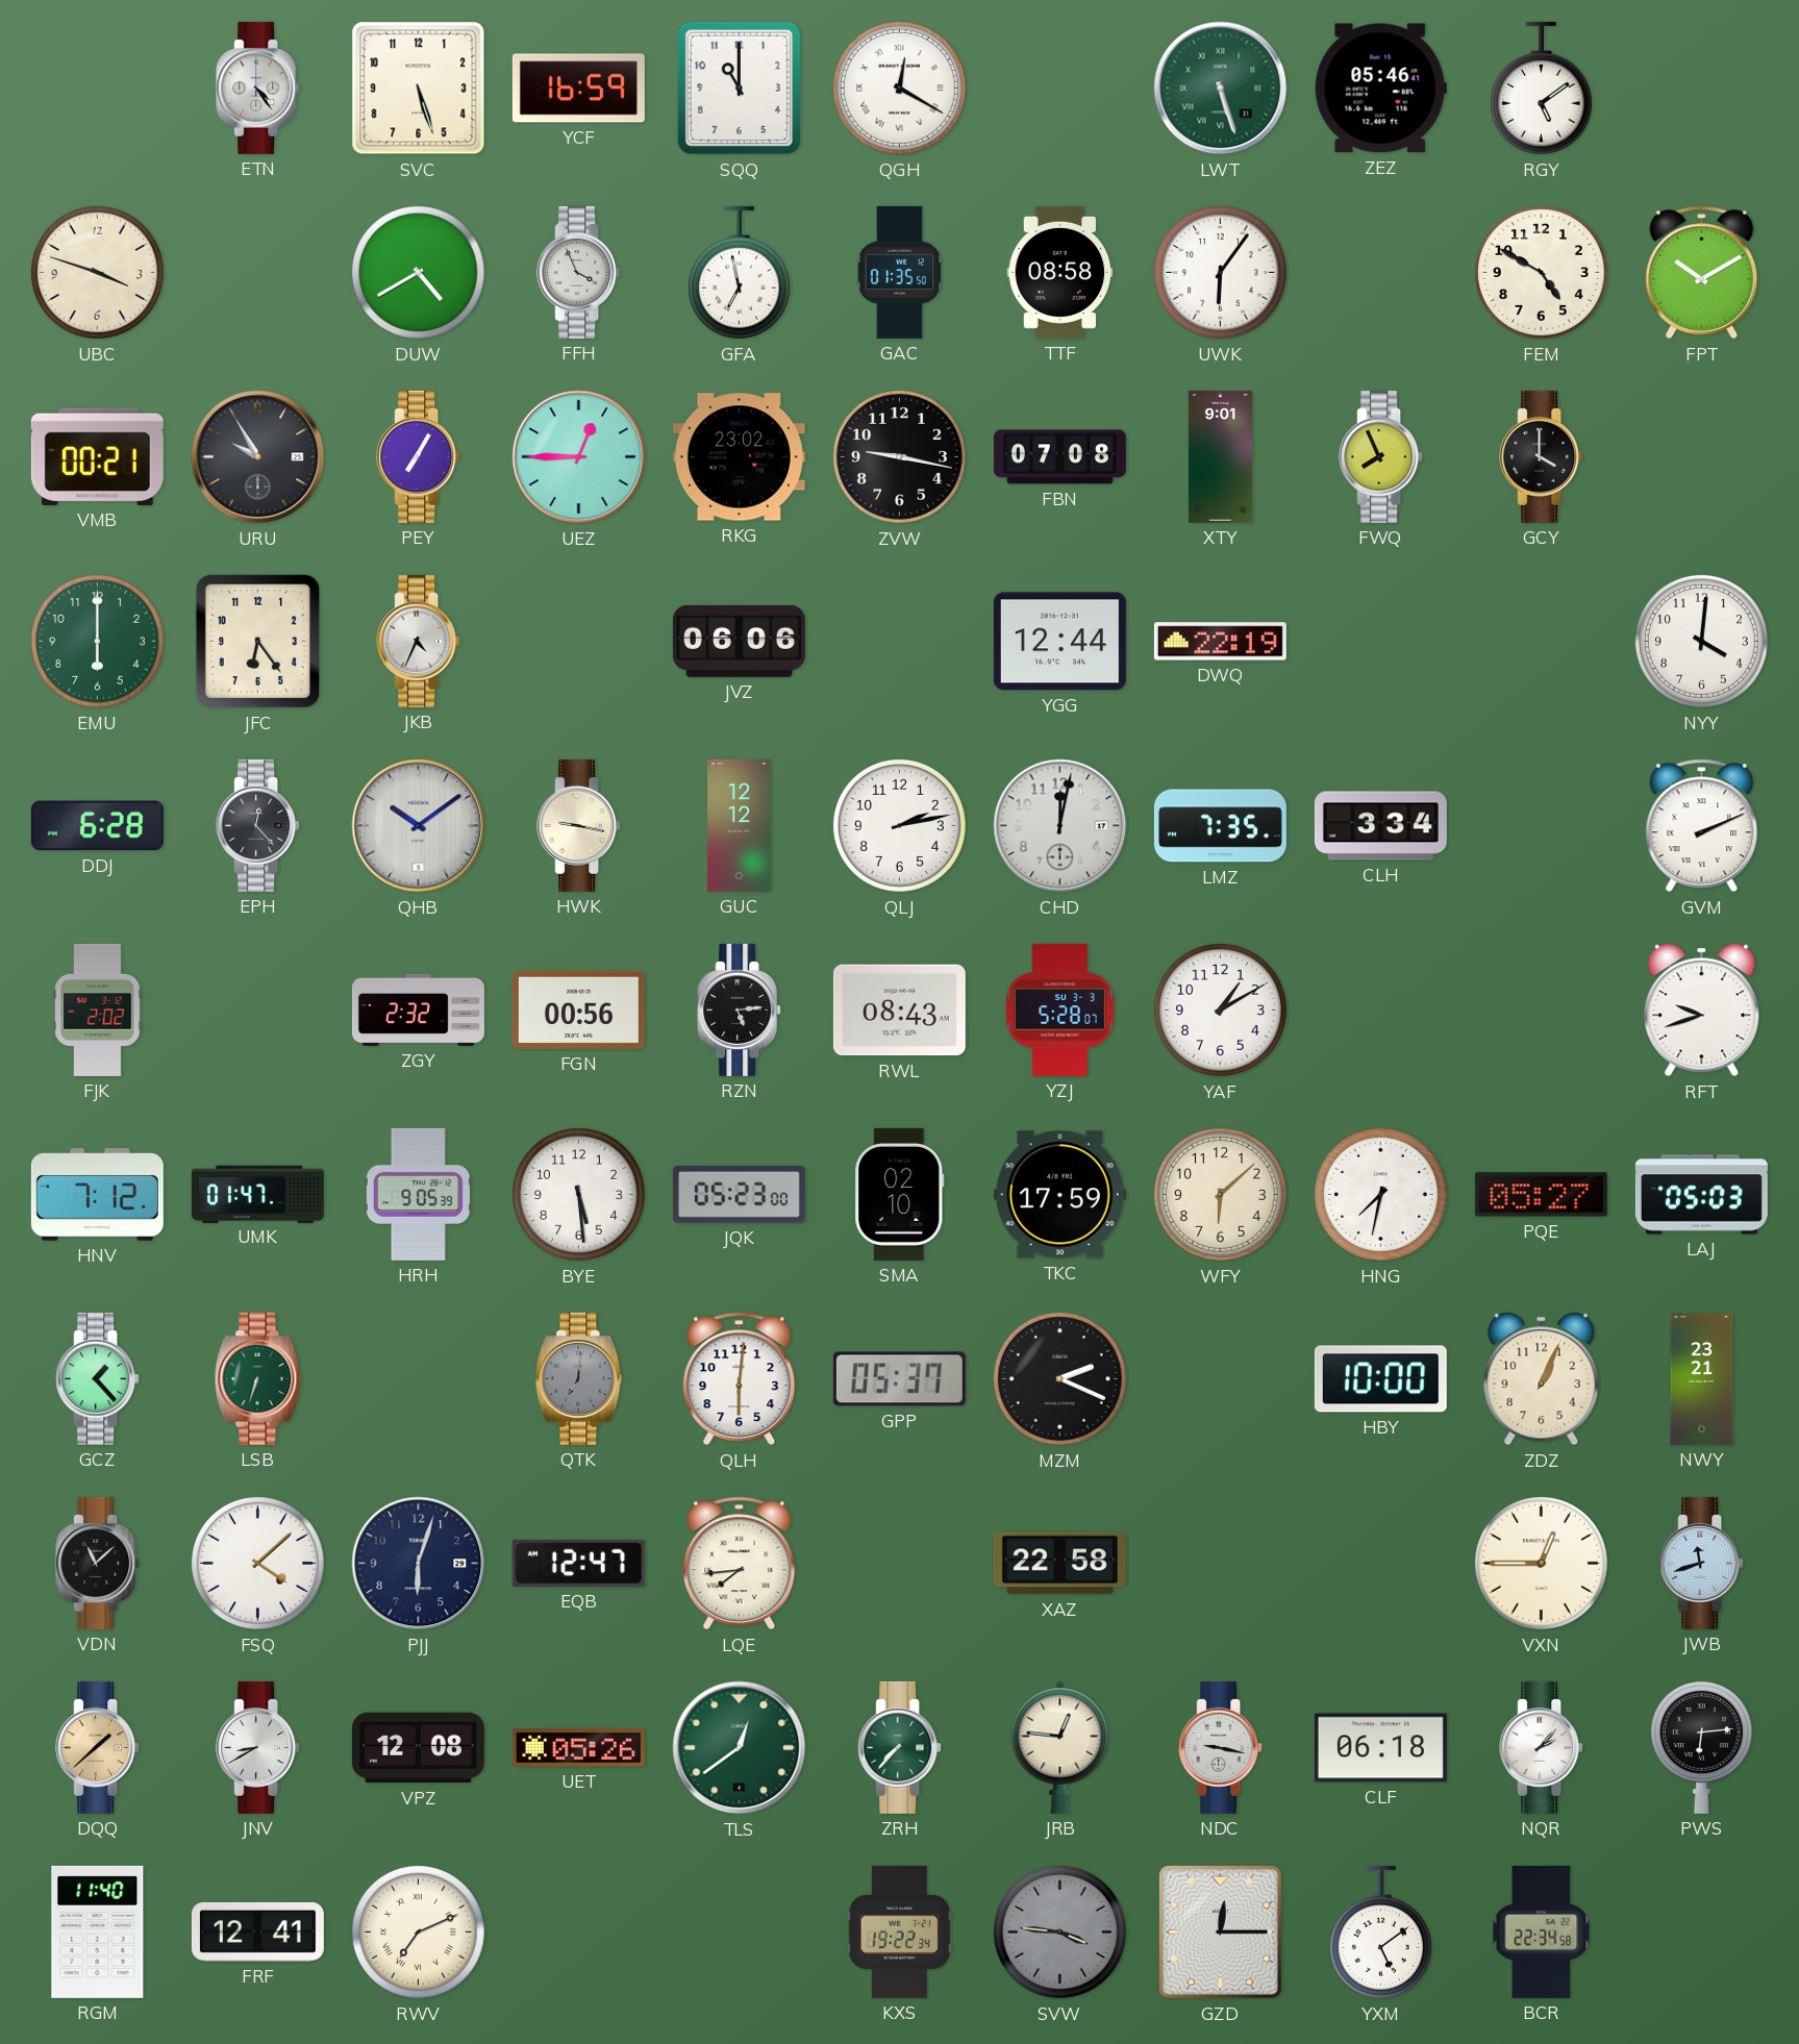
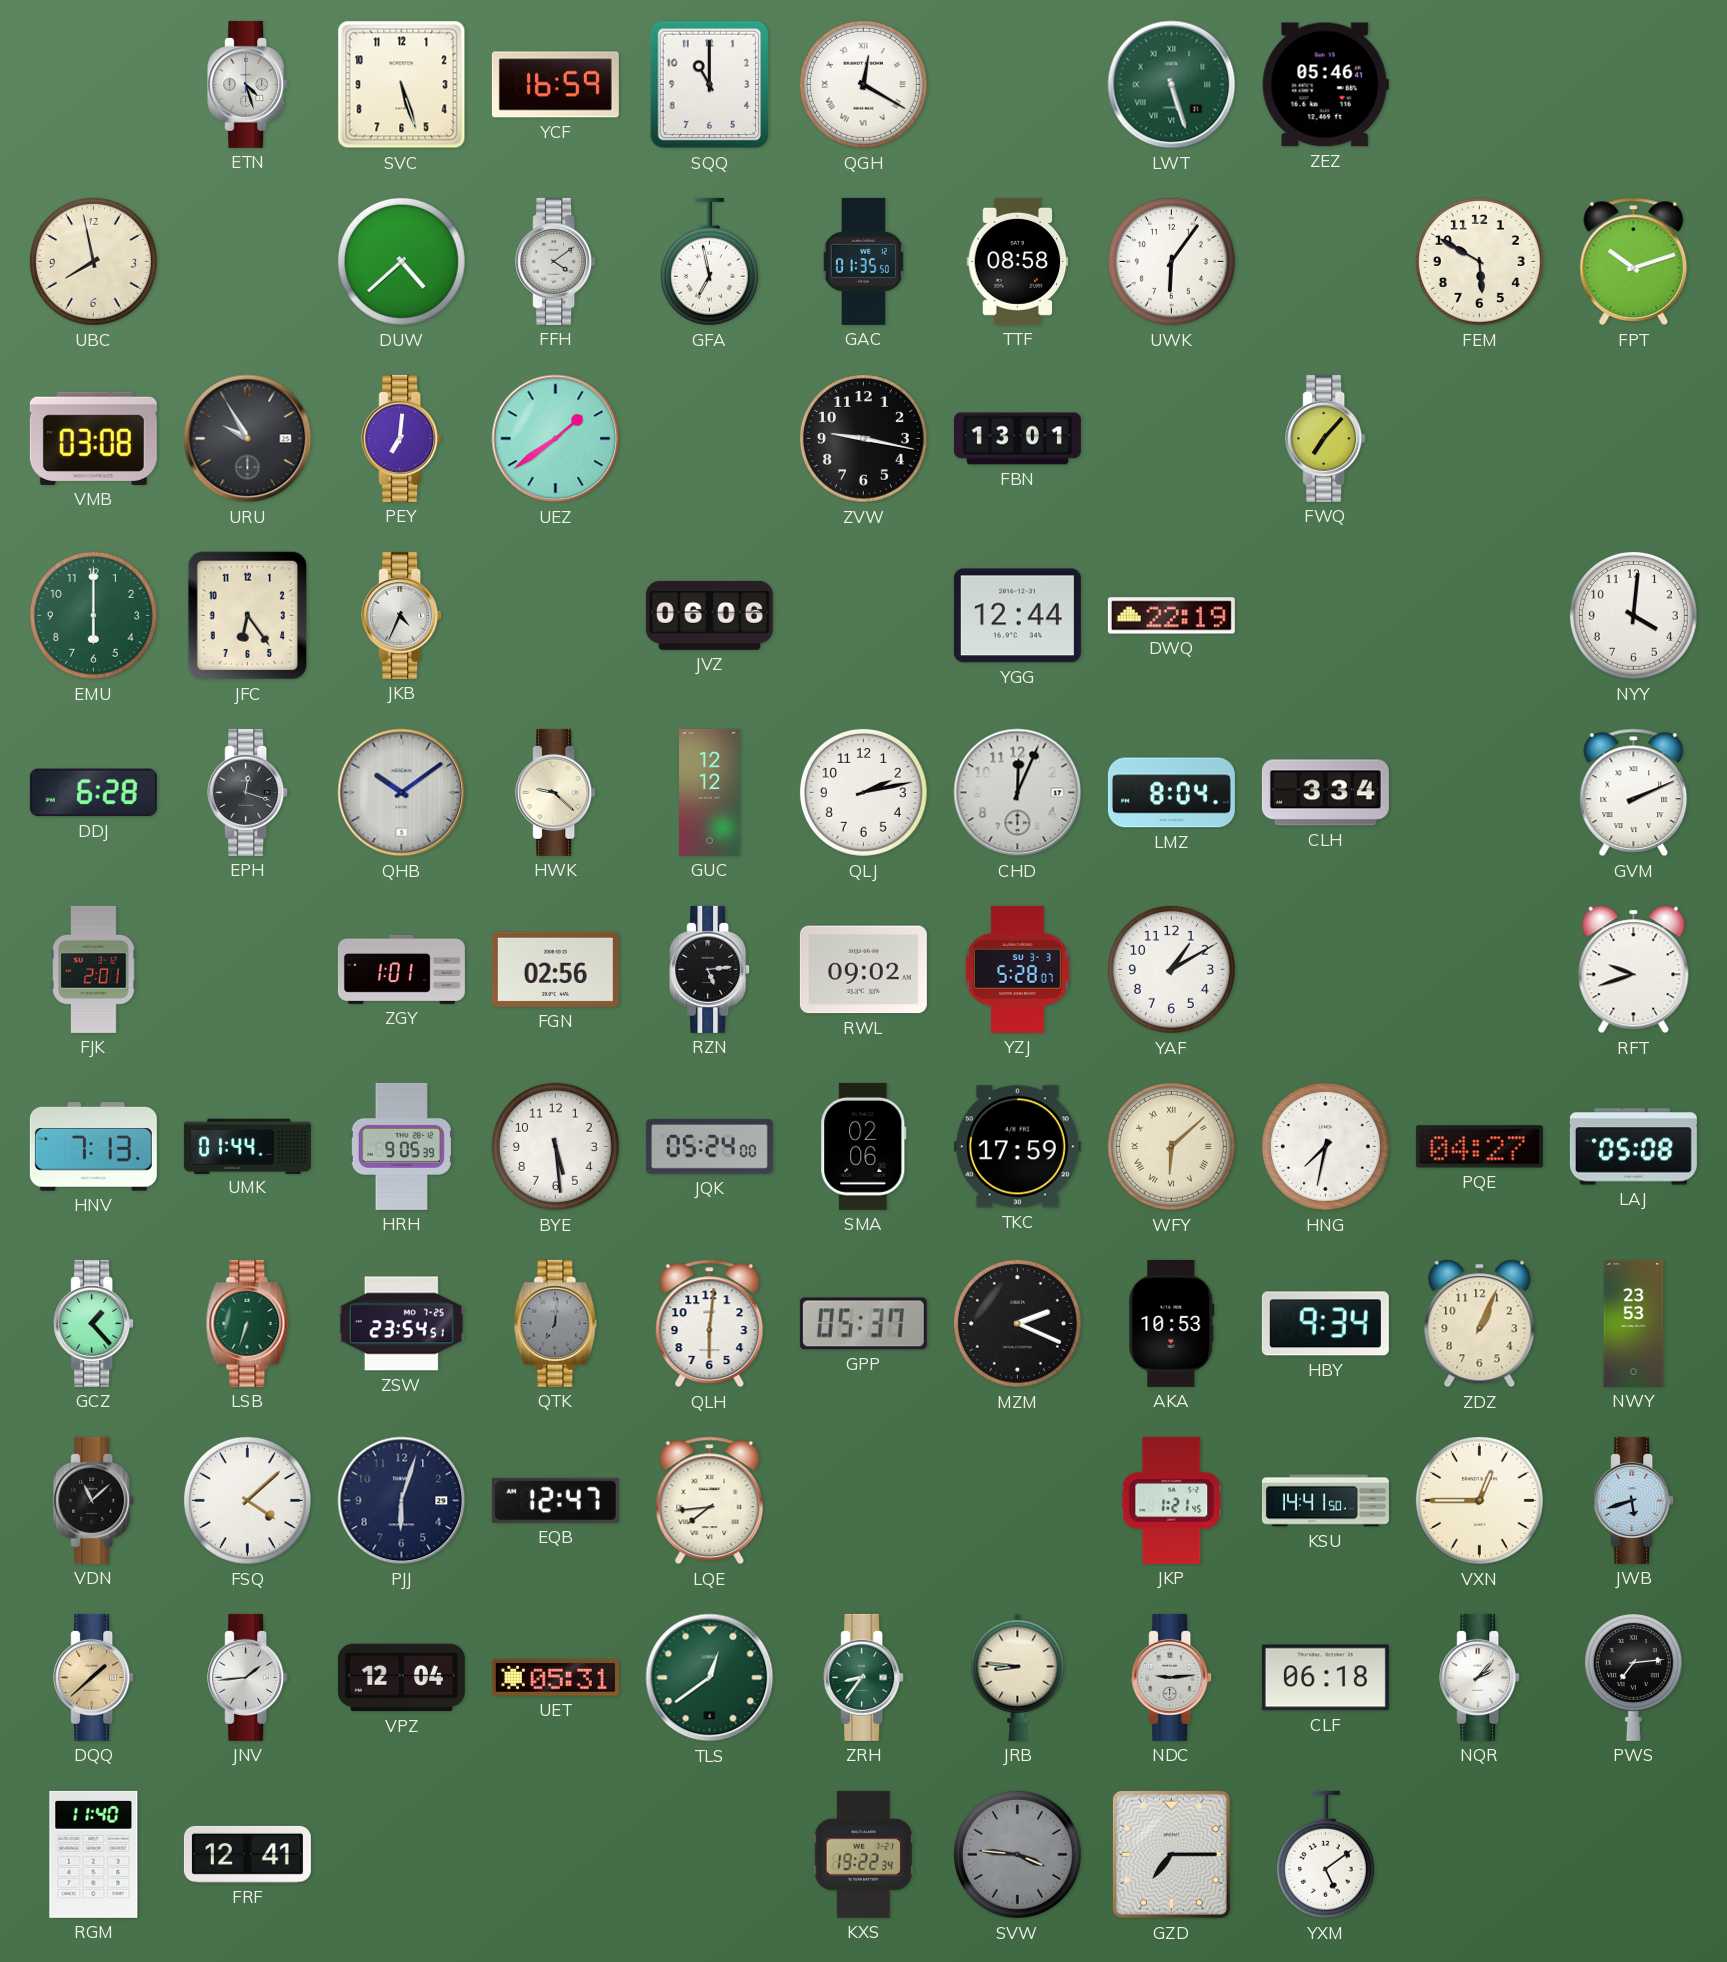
ETN: 4:24 -> 4:27 (248, 84)
RGY: 5:09 -> none (1541, 89)
UBC: 3:48 -> 7:58 (93, 261)
DUW: 4:40 -> 4:38 (401, 261)
FFH: 3:56 -> 4:09 (556, 261)
FEM: 4:50 -> 5:50 (1479, 261)
FPT: 10:10 -> 10:12 (1634, 262)
VMB: 00:21 -> 03:08 (93, 438)
PEY: 7:05 -> 7:01 (402, 438)
UEZ: 12:45 -> 1:39 (556, 439)
RKG: 23:02 -> none (739, 457)
FBN: 07:08 -> 13:01 (1017, 439)
XTY: 9:01 -> none (1220, 456)
FWQ: 7:56 -> 7:07 (1326, 438)
GCY: 4:00 -> none (1542, 456)
EPH: 12:23 -> 12:18 (248, 792)
HWK: 9:17 -> 9:22 (556, 792)
CHD: 12:02 -> 12:04 (1018, 793)
LMZ: 7:35 -> 8:04 (1171, 793)
FJK: 2:02 -> 2:01 (94, 969)
ZGY: 2:32 -> 1:01 (401, 969)
FGN: 00:56 -> 02:56 (555, 969)
RWL: 08:43 -> 09:02 (863, 970)
HNV: 7:12 -> 7:13 (93, 1147)
UMK: 01:47 -> 01:44 (247, 1146)
JQK: 05:23 -> 05:24 (709, 1147)
SMA: 02:10 -> 02:06 (864, 1146)
WFY numerals: Arabic -> Roman (1171, 1146)
PQE: 05:27 -> 04:27 (1479, 1147)
LAJ: 05:03 -> 05:08 (1633, 1147)
ZSW: none -> 23:54 (401, 1324)
AKA: none -> 10:53 (1172, 1323)
HBY: 10:00 -> 9:34 (1325, 1324)
NWY: 23:21 -> 23:53 (1634, 1323)
XAZ: 22:58 -> none (1059, 1564)
JKP: none -> 1:21 (1172, 1500)
KSU: none -> 14:41 (1325, 1501)
JWB: 11:42 -> 5:42 (1634, 1500)
JNV: 8:40 -> 1:44 (248, 1677)
VPZ: 12:08 -> 12:04 (401, 1678)
UET: 05:26 -> 05:31 (555, 1678)
ZRH: 7:37 -> 8:36 (864, 1677)
JRB: 12:46 -> 8:46 (1018, 1677)
NDC: 9:17 -> 9:14 (1172, 1677)
PWS: 6:14 -> 7:14 (1633, 1678)
RWV: 7:11 -> none (418, 1931)
GZD: 12:15 -> 7:15 (1171, 1854)
BCR: 22:34 -> none (1542, 1931)
